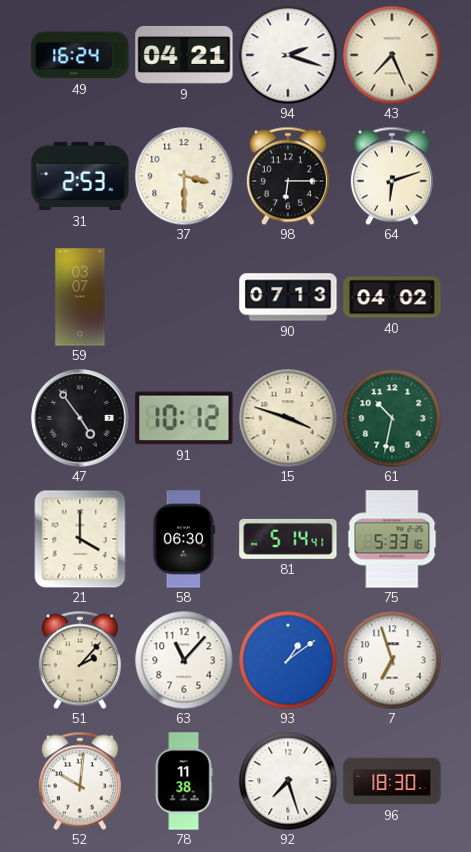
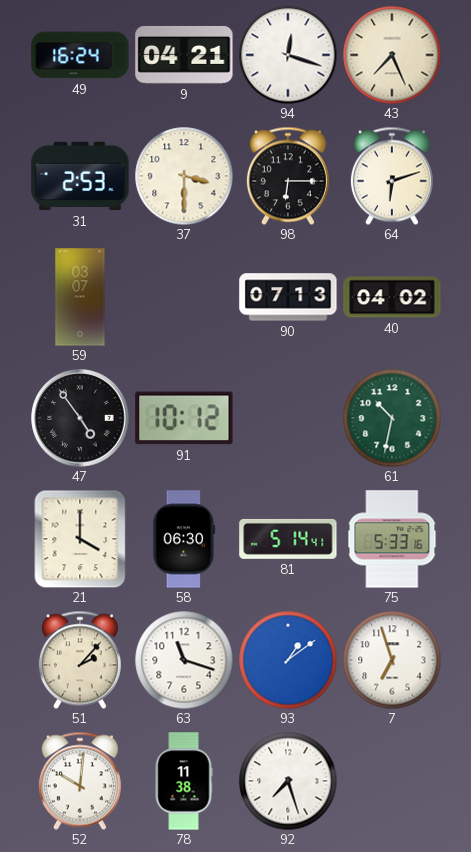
94: 2:18 -> 12:18 (288, 55)
15: 3:48 -> none (288, 418)
63: 11:07 -> 11:18 (184, 660)
96: 18:30 -> none (392, 781)
